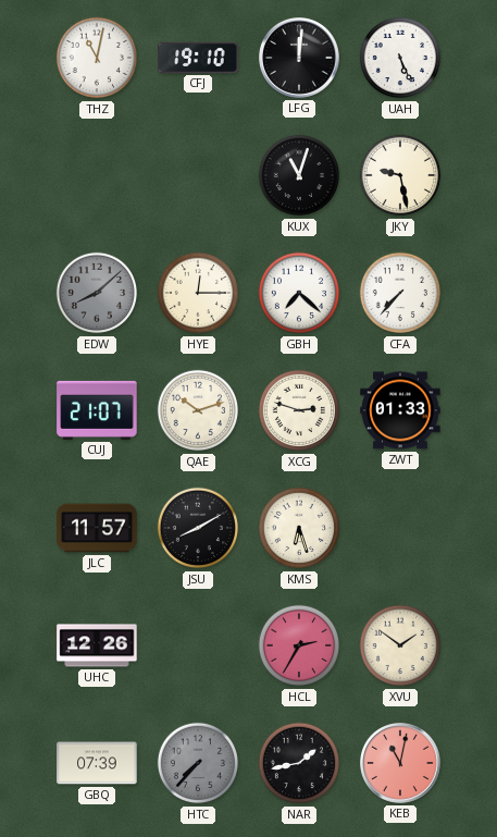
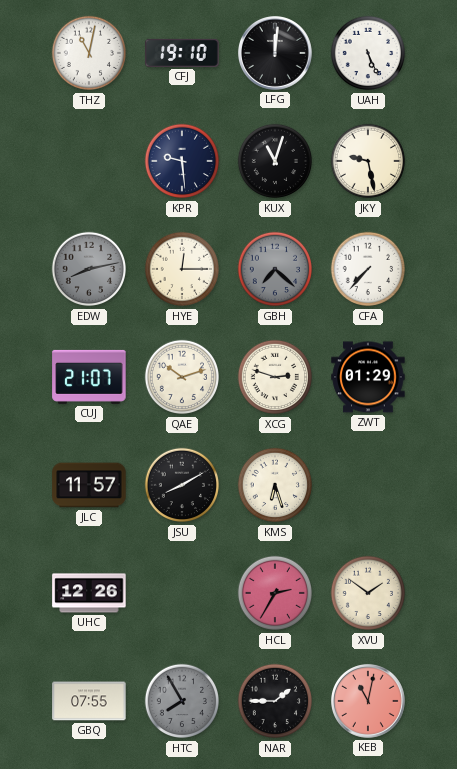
KPR: none -> 9:29 (182, 161)
EDW: 8:08 -> 8:13 (89, 269)
GBH dial: white -> grey (275, 269)
ZWT: 01:33 -> 01:29 (368, 377)
GBQ: 07:39 -> 07:55 (89, 701)
HTC: 7:37 -> 7:55 (182, 701)
NAR: 1:43 -> 1:45 (275, 701)
